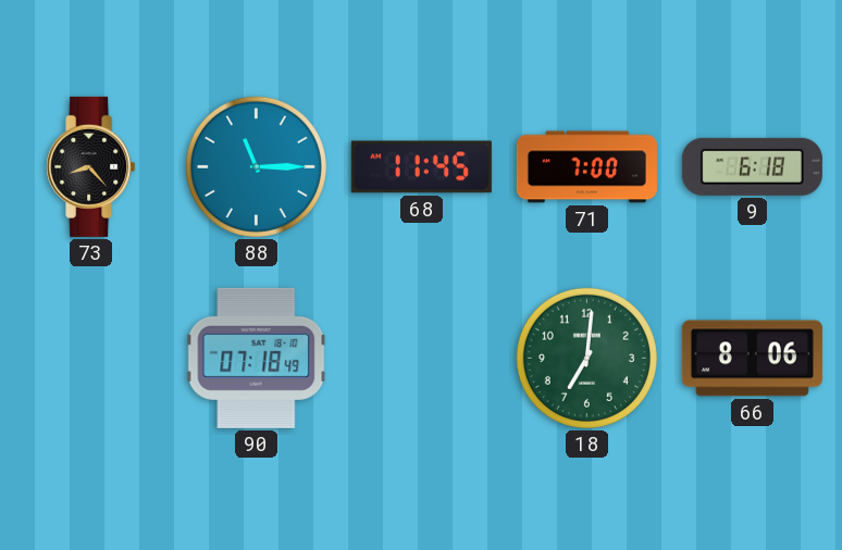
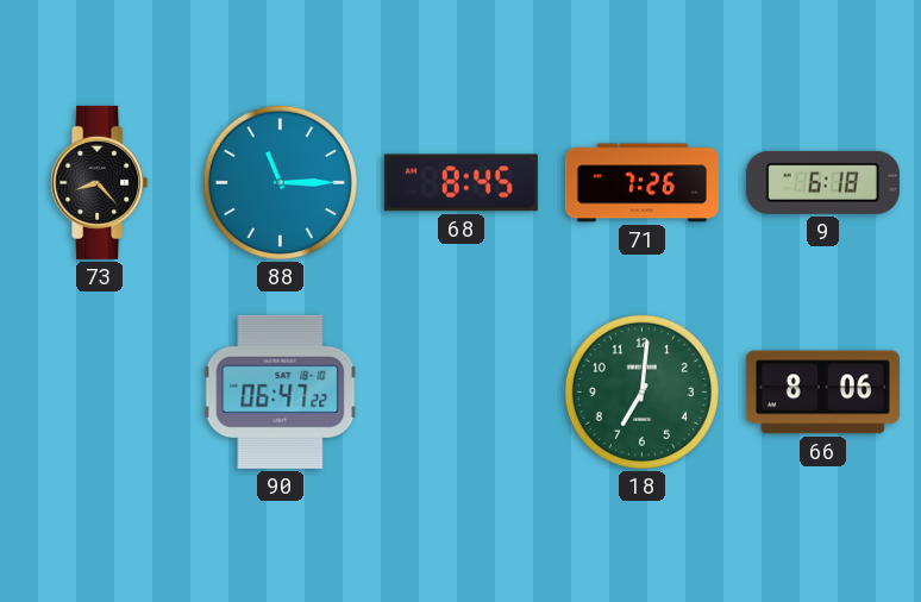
68: 11:45 -> 8:45 (460, 183)
71: 7:00 -> 7:26 (641, 183)
90: 07:18 -> 06:47 (281, 391)
